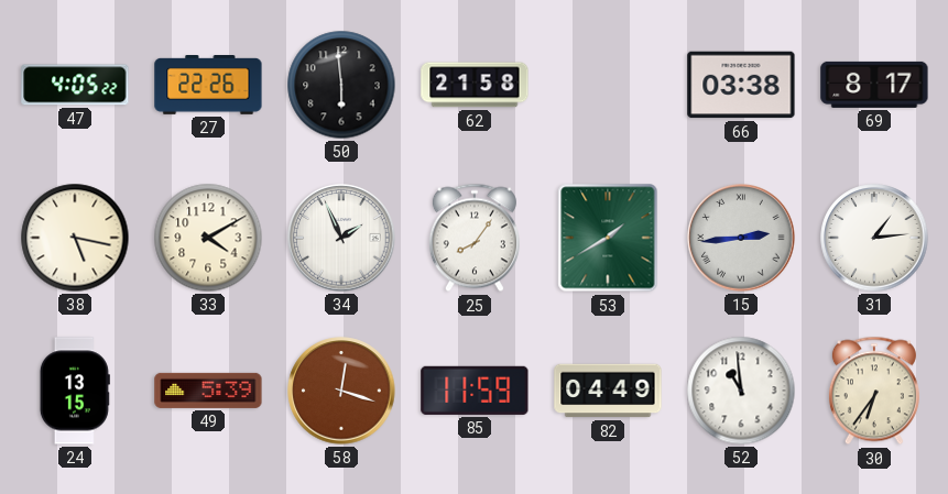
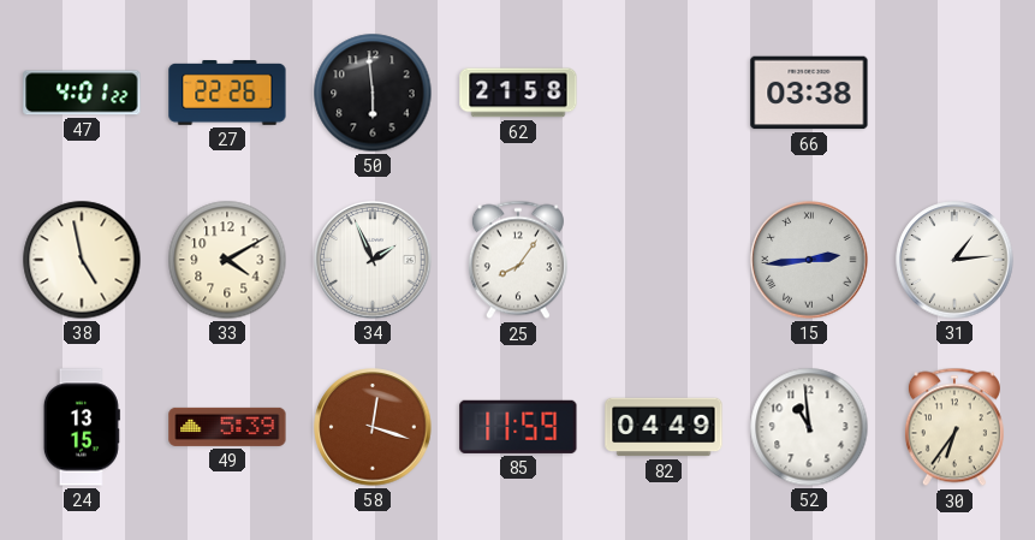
47: 4:05 -> 4:01 (82, 93)
69: 8:17 -> none (874, 85)
38: 5:17 -> 4:58 (82, 260)
53: 1:40 -> none (608, 238)
